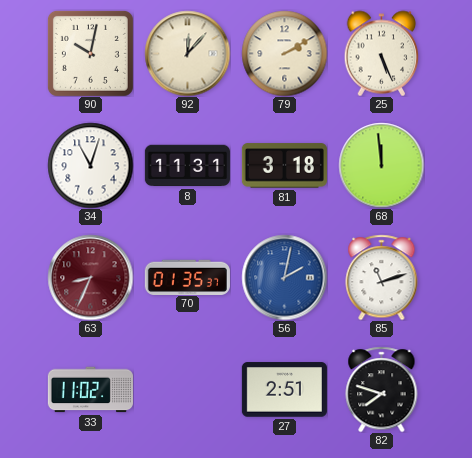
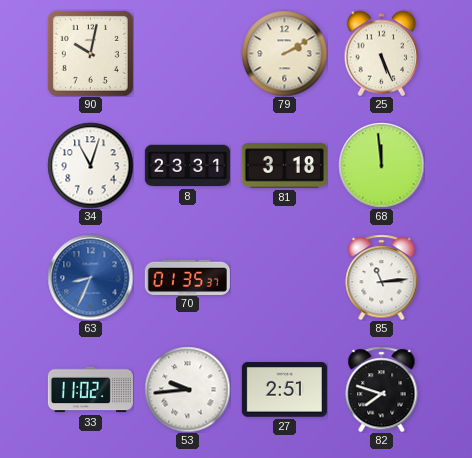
92: 12:07 -> none (187, 53)
8: 11:31 -> 23:31 (187, 166)
63 dial: burgundy -> blue (90, 277)
56: 2:02 -> none (284, 277)
85: 11:12 -> 11:14 (382, 277)
53: none -> 9:44 (187, 389)
